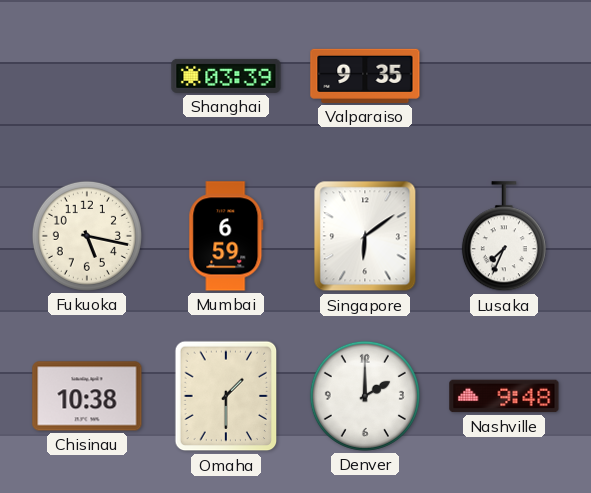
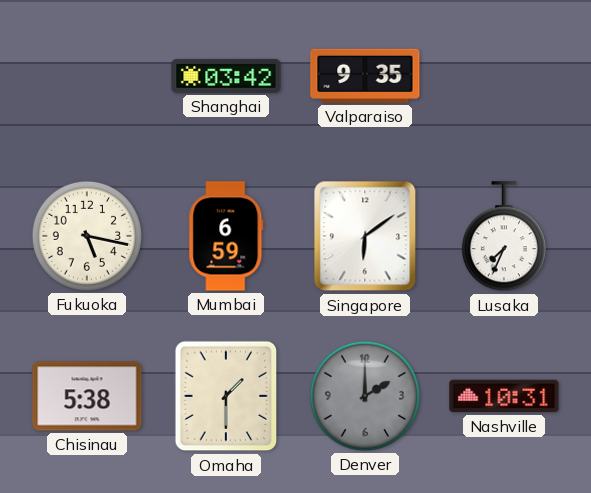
Shanghai: 03:39 -> 03:42 (226, 76)
Chisinau: 10:38 -> 5:38 (87, 396)
Denver dial: white -> grey (365, 396)
Nashville: 9:48 -> 10:31 (504, 396)
